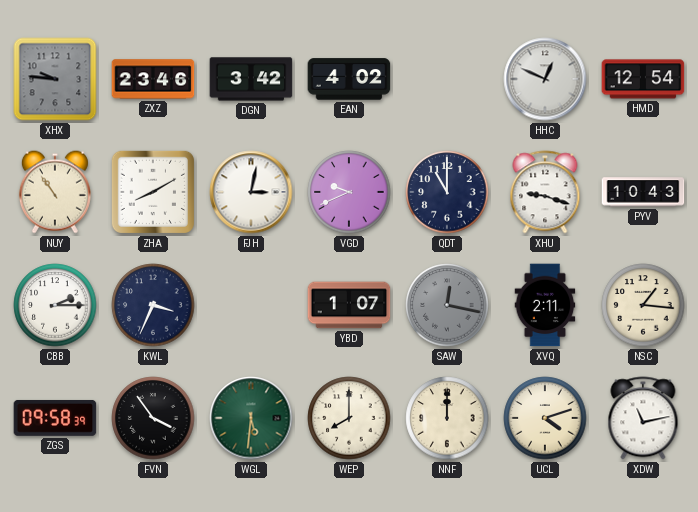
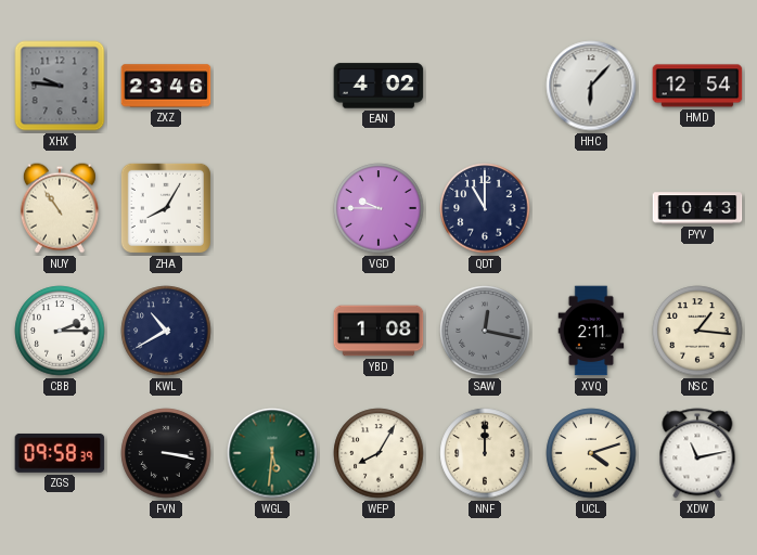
DGN: 3:42 -> none (251, 79)
HHC: 12:49 -> 6:07 (591, 86)
ZHA: 8:10 -> 8:05 (166, 208)
FJH: 3:02 -> none (251, 192)
VGD: 9:41 -> 9:45 (378, 208)
XHU: 9:18 -> none (545, 192)
KWL: 3:34 -> 10:40 (166, 331)
YBD: 1:07 -> 1:08 (378, 331)
FVN: 3:54 -> 3:17 (166, 453)
WEP: 8:00 -> 8:05 (378, 453)
